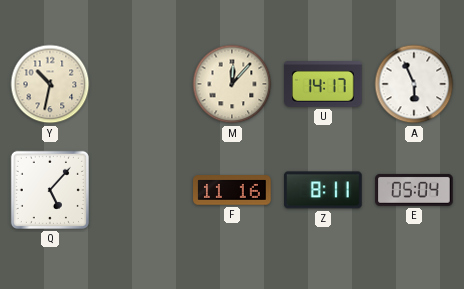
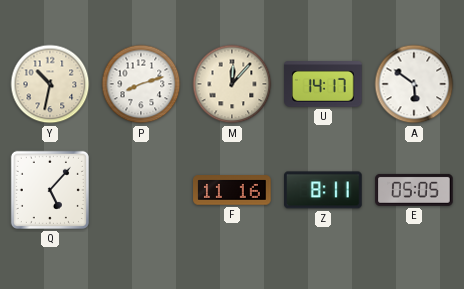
P: none -> 8:12 (141, 84)
A: 5:56 -> 5:51 (414, 84)
E: 05:04 -> 05:05 (414, 190)
